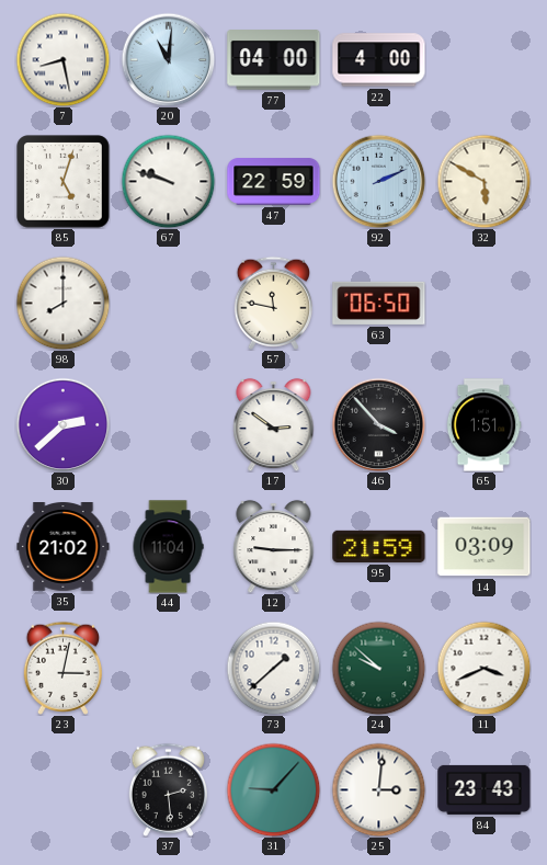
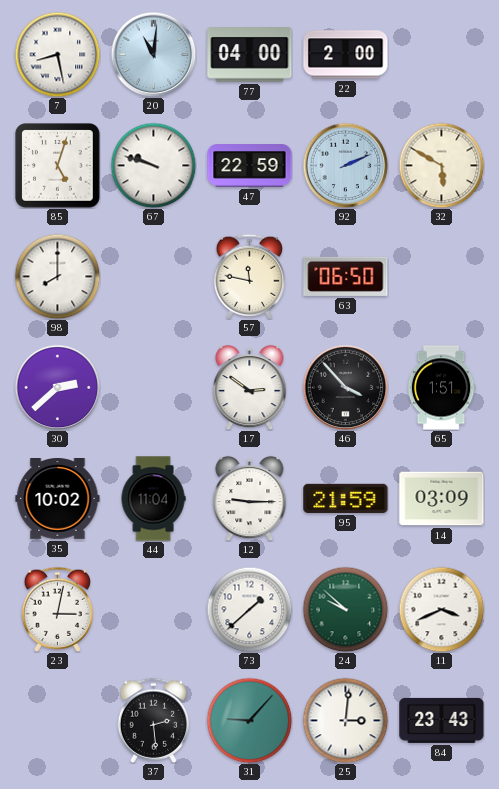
22: 4:00 -> 2:00 (346, 55)
35: 21:02 -> 10:02 (58, 499)
